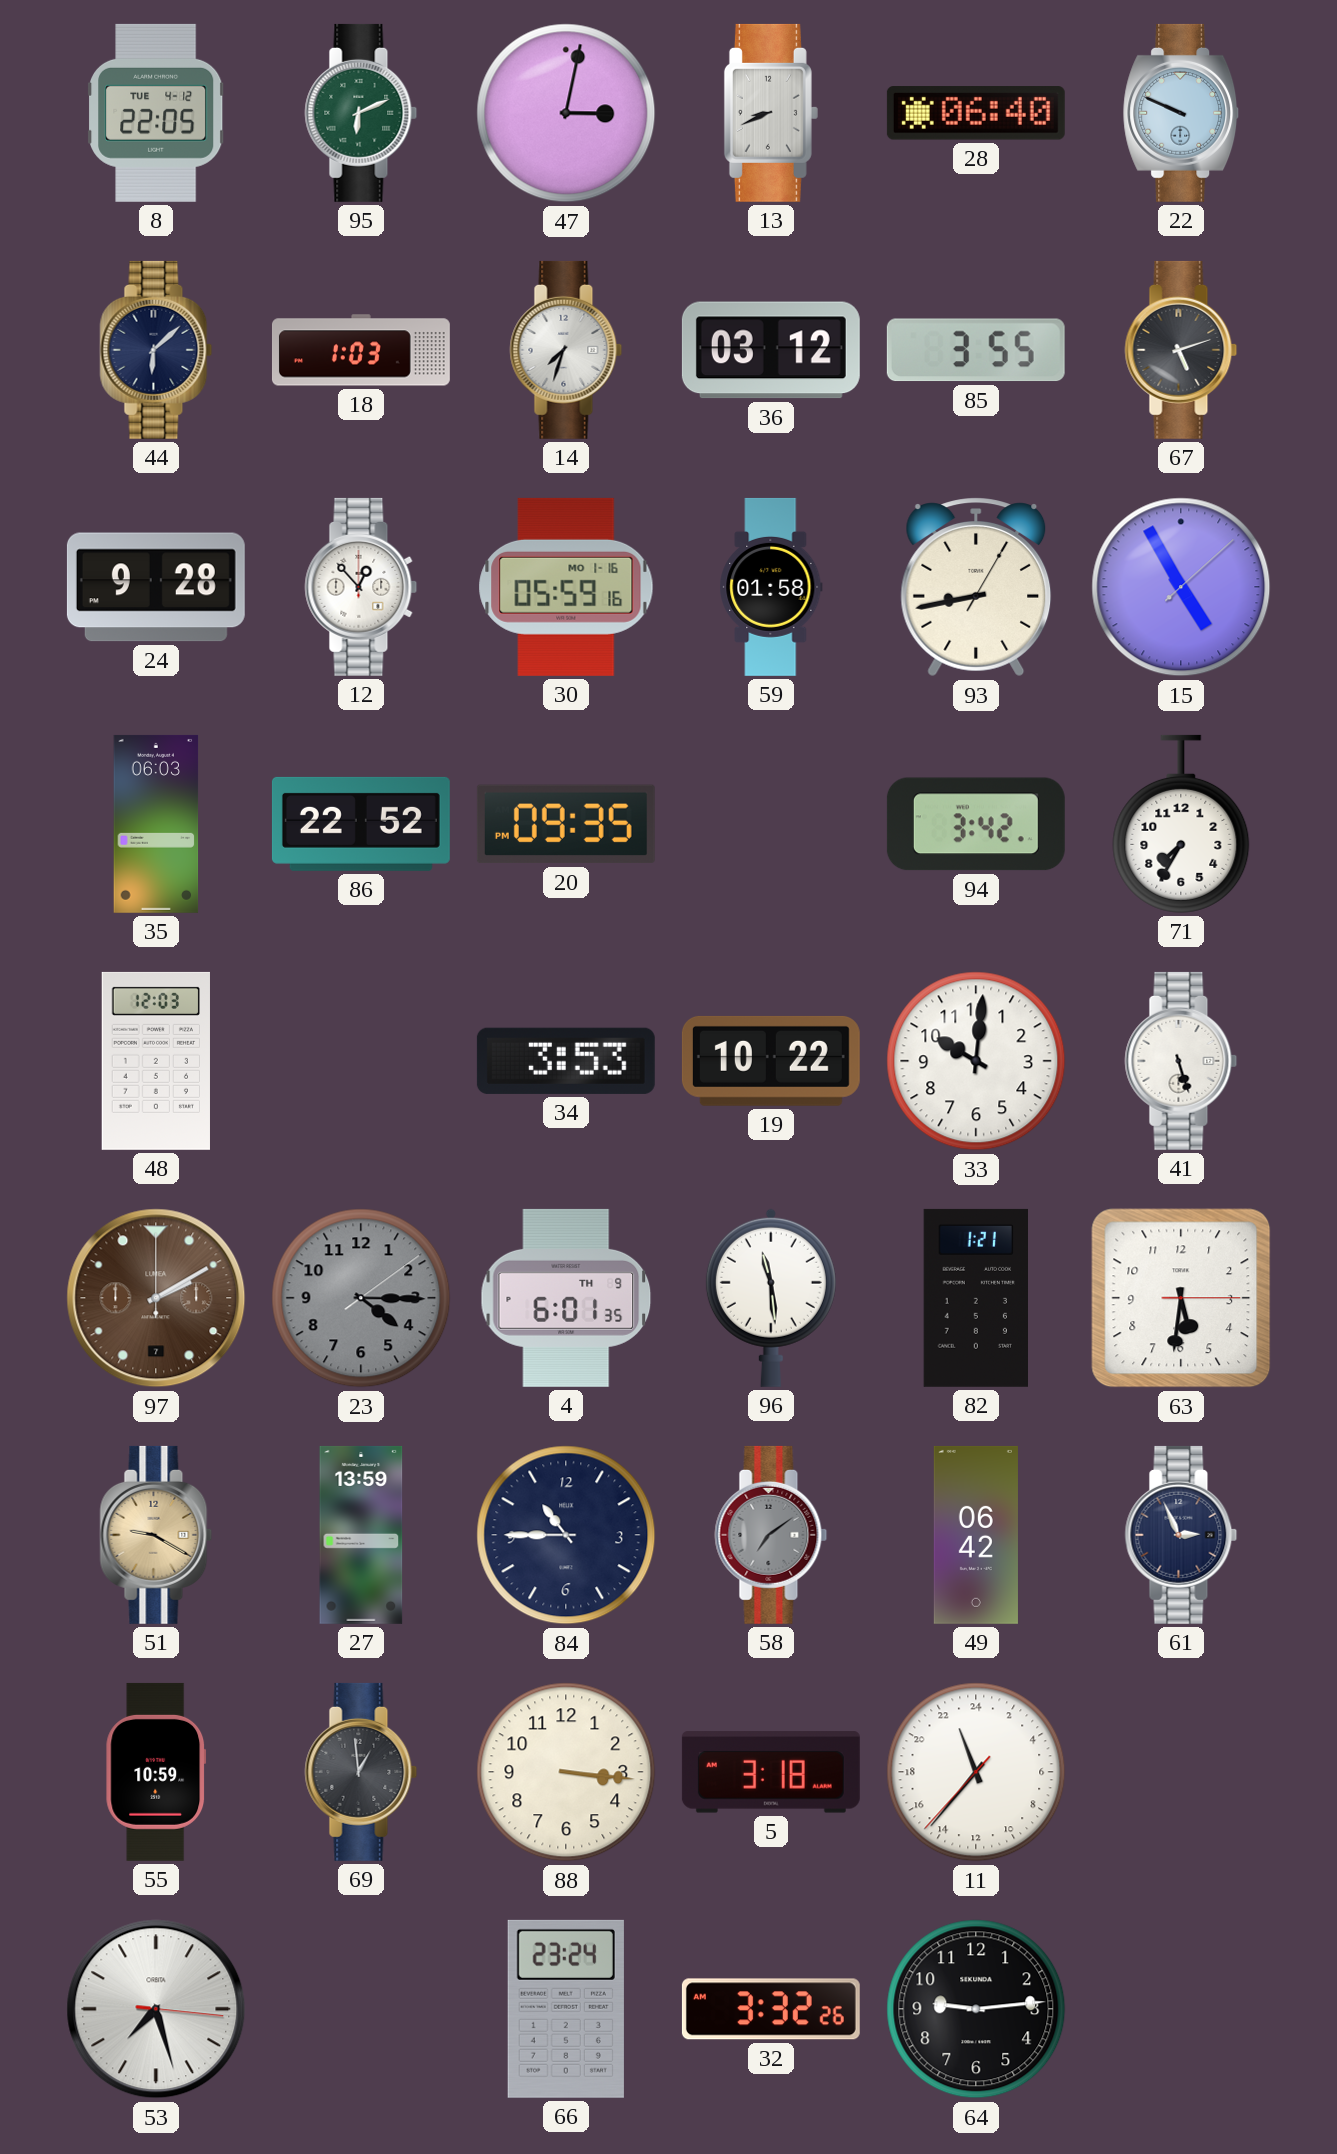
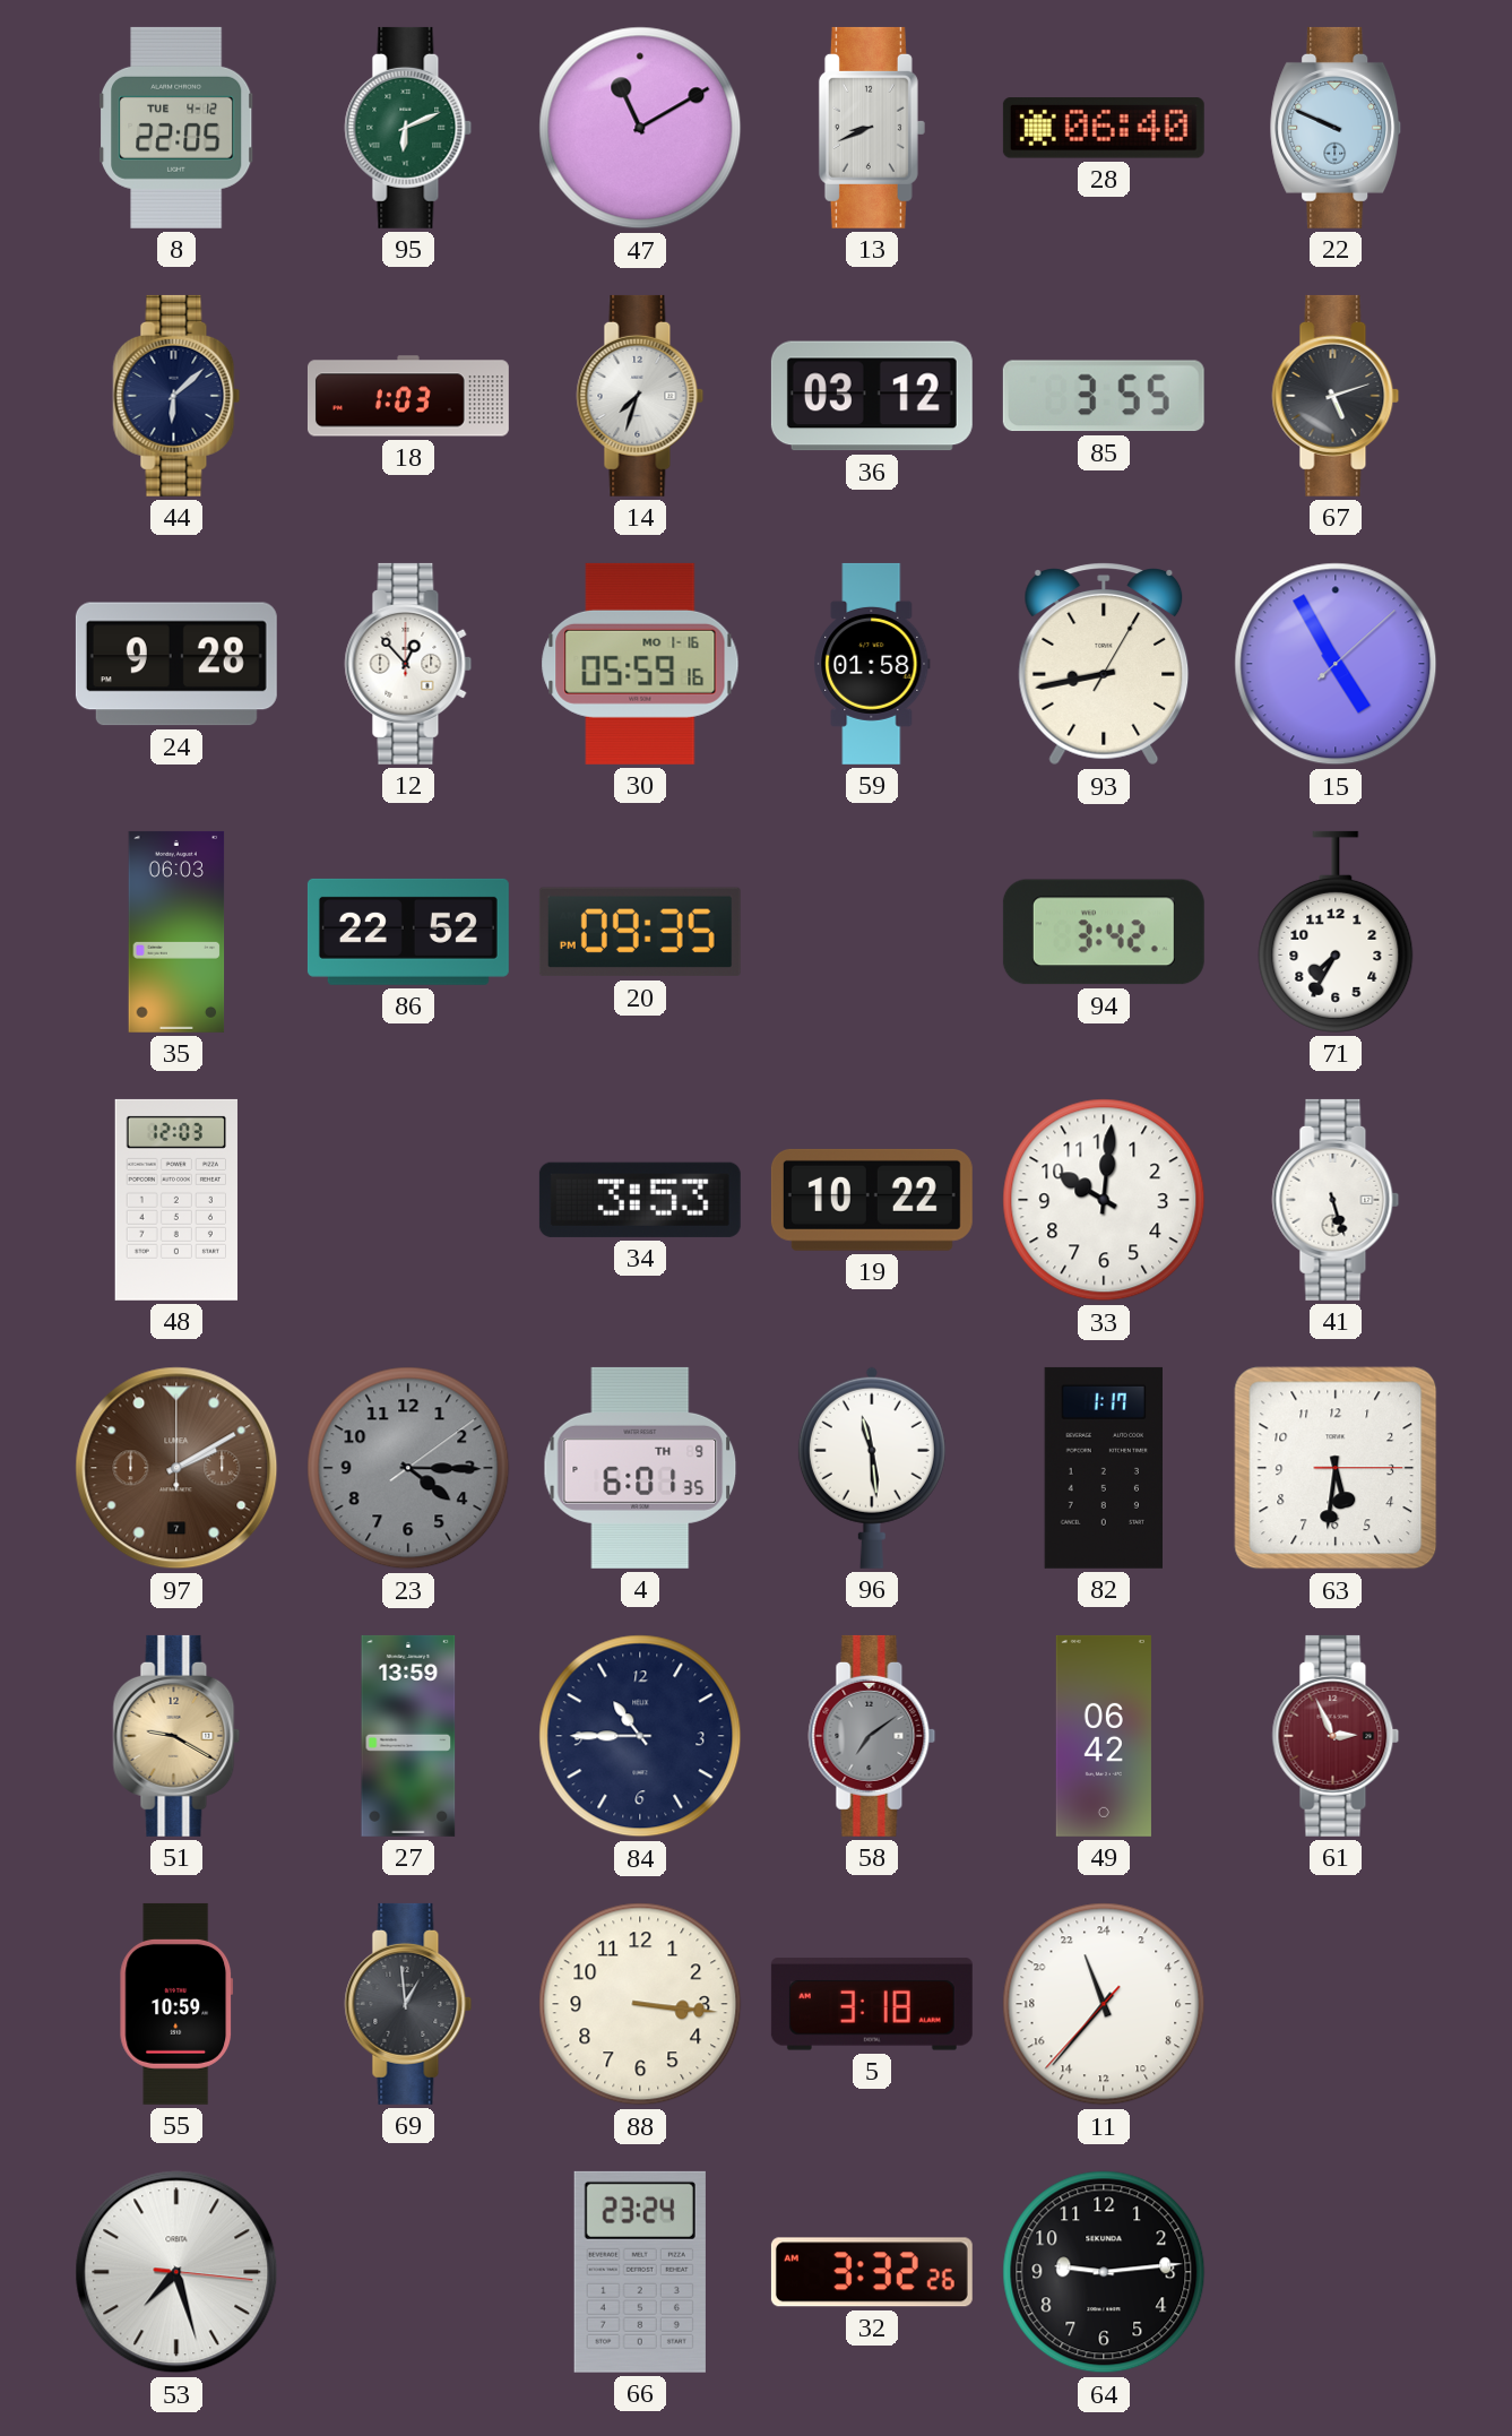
47: 3:02 -> 11:10 (640, 128)
82: 1:21 -> 1:17 (1103, 1468)
61 dial: navy -> burgundy (1336, 1736)
